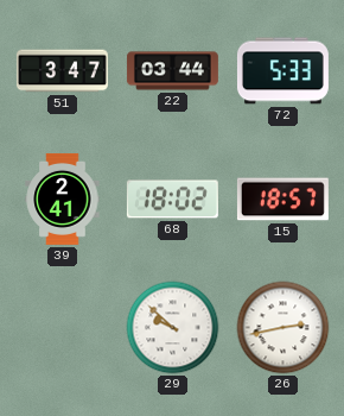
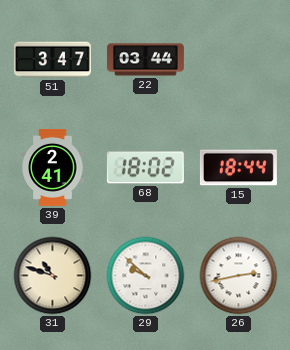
72: 5:33 -> none (282, 71)
15: 18:57 -> 18:44 (238, 168)
31: none -> 10:48 (53, 276)
